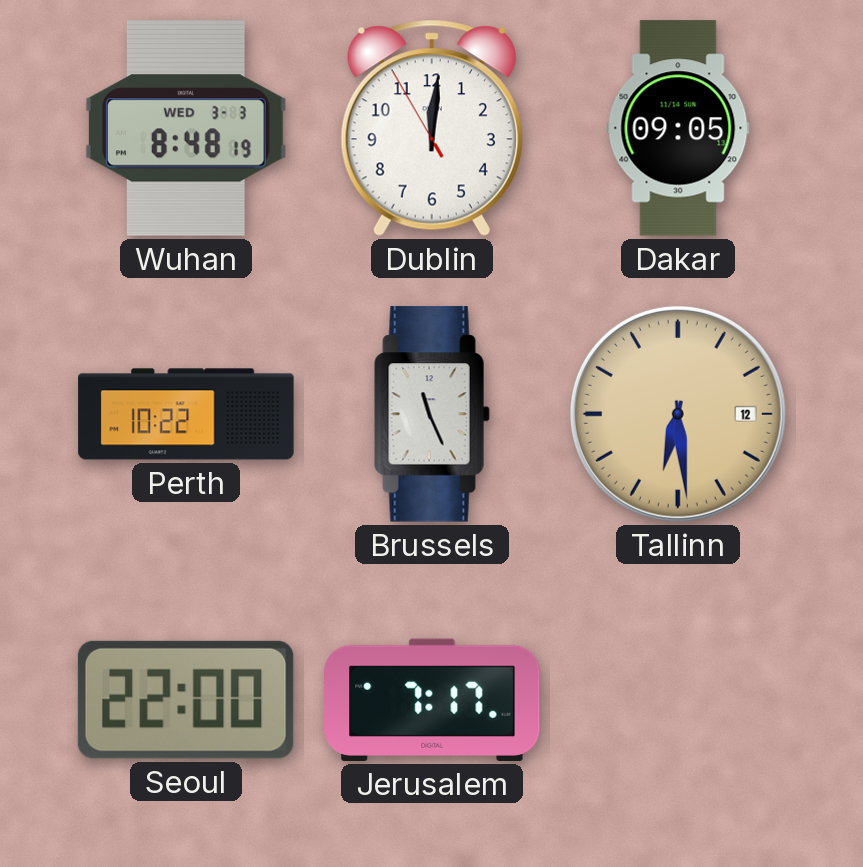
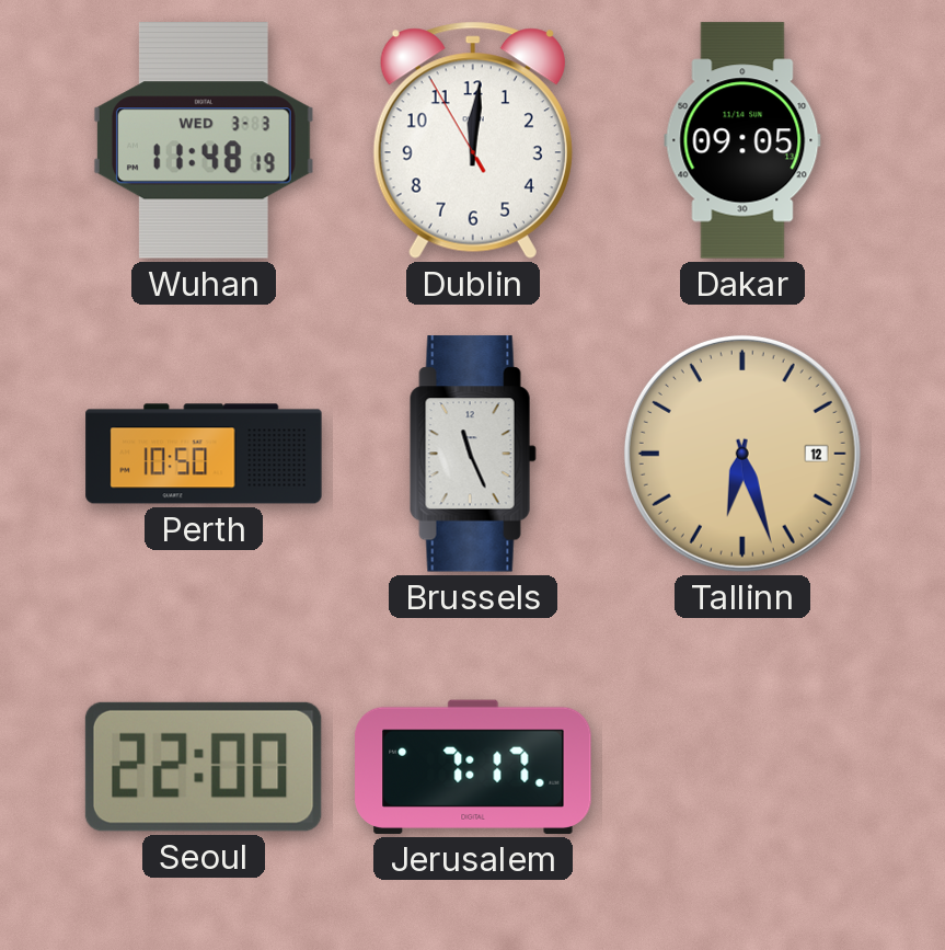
Wuhan: 8:48 -> 11:48 (204, 140)
Perth: 10:22 -> 10:50 (204, 454)
Tallinn: 6:29 -> 6:27 (742, 454)
